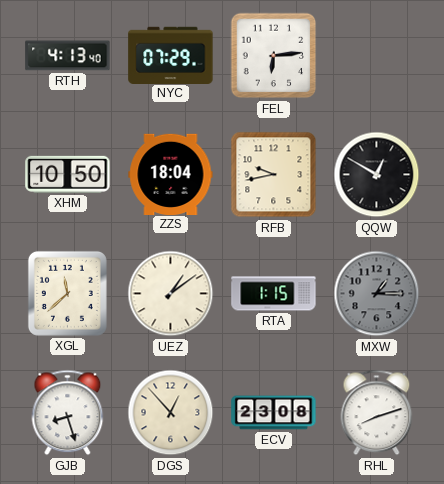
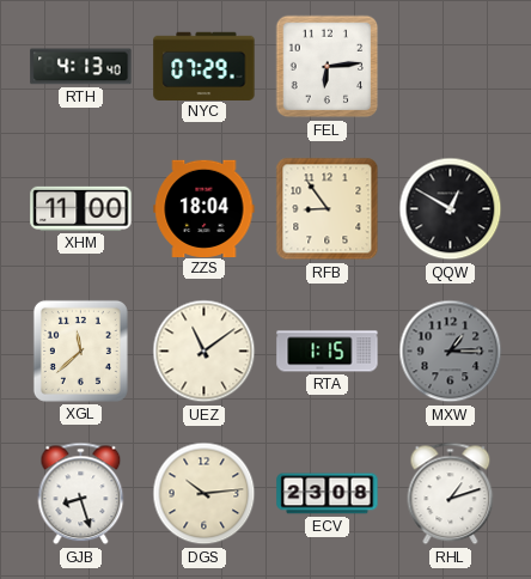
XHM: 10:50 -> 11:00 (81, 208)
RFB: 9:43 -> 8:54 (328, 209)
UEZ: 1:09 -> 11:09 (205, 352)
DGS: 12:53 -> 10:14 (205, 494)
RHL: 8:12 -> 1:12 (451, 494)
